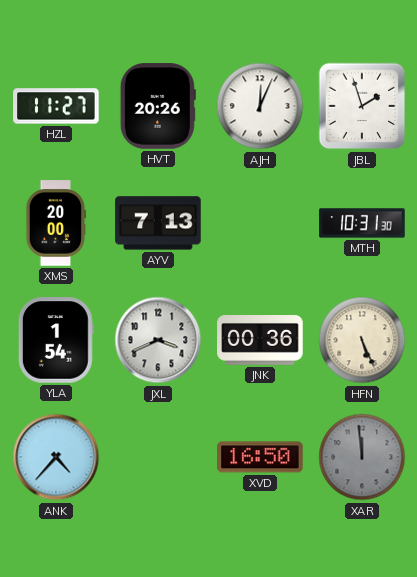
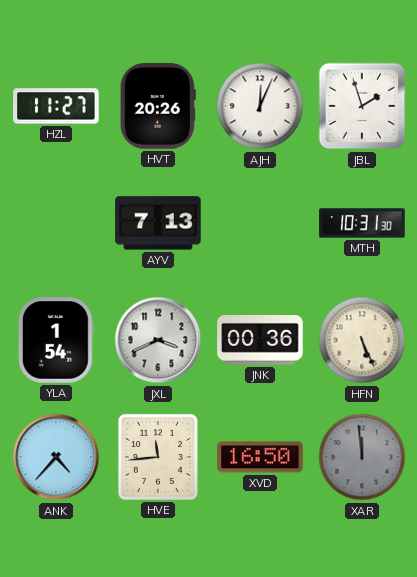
XMS: 20:00 -> none (56, 223)
HVE: none -> 11:44 (158, 457)
